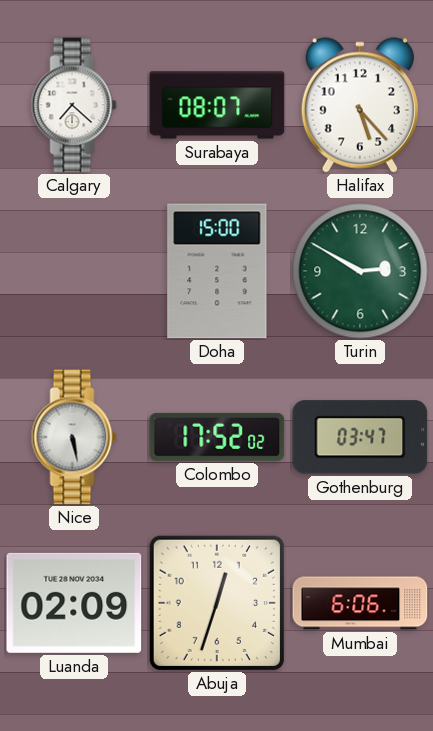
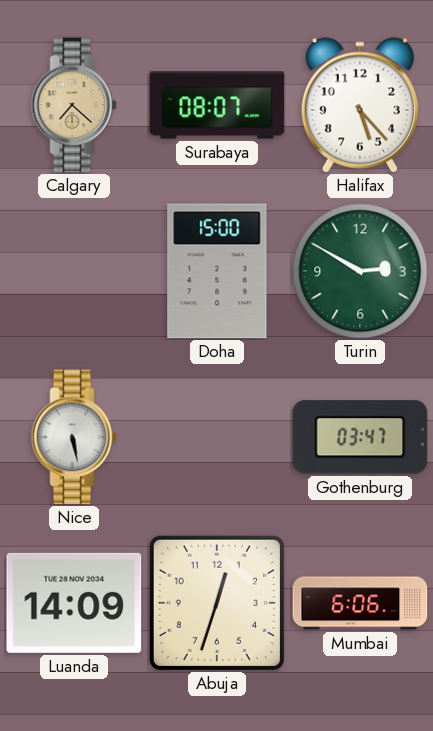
Calgary dial: white -> champagne (74, 105)
Colombo: 17:52 -> none (217, 437)
Luanda: 02:09 -> 14:09 (74, 603)
